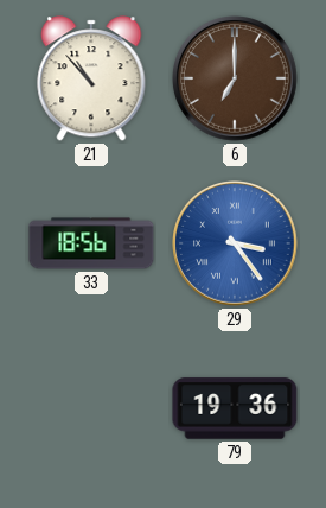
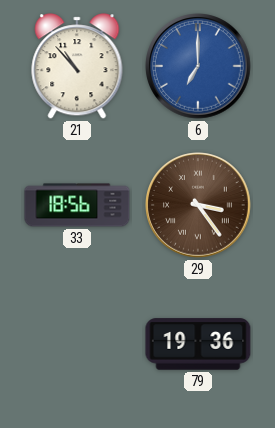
6 dial: brown -> blue (199, 67)
29 dial: blue -> brown (199, 206)
